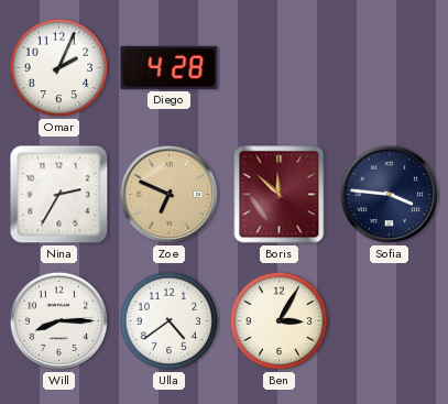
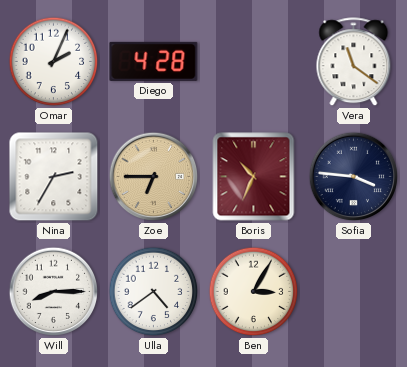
Vera: none -> 11:21 (354, 62)
Zoe: 6:49 -> 6:45 (154, 177)
Boris: 11:52 -> 10:34 (254, 177)
